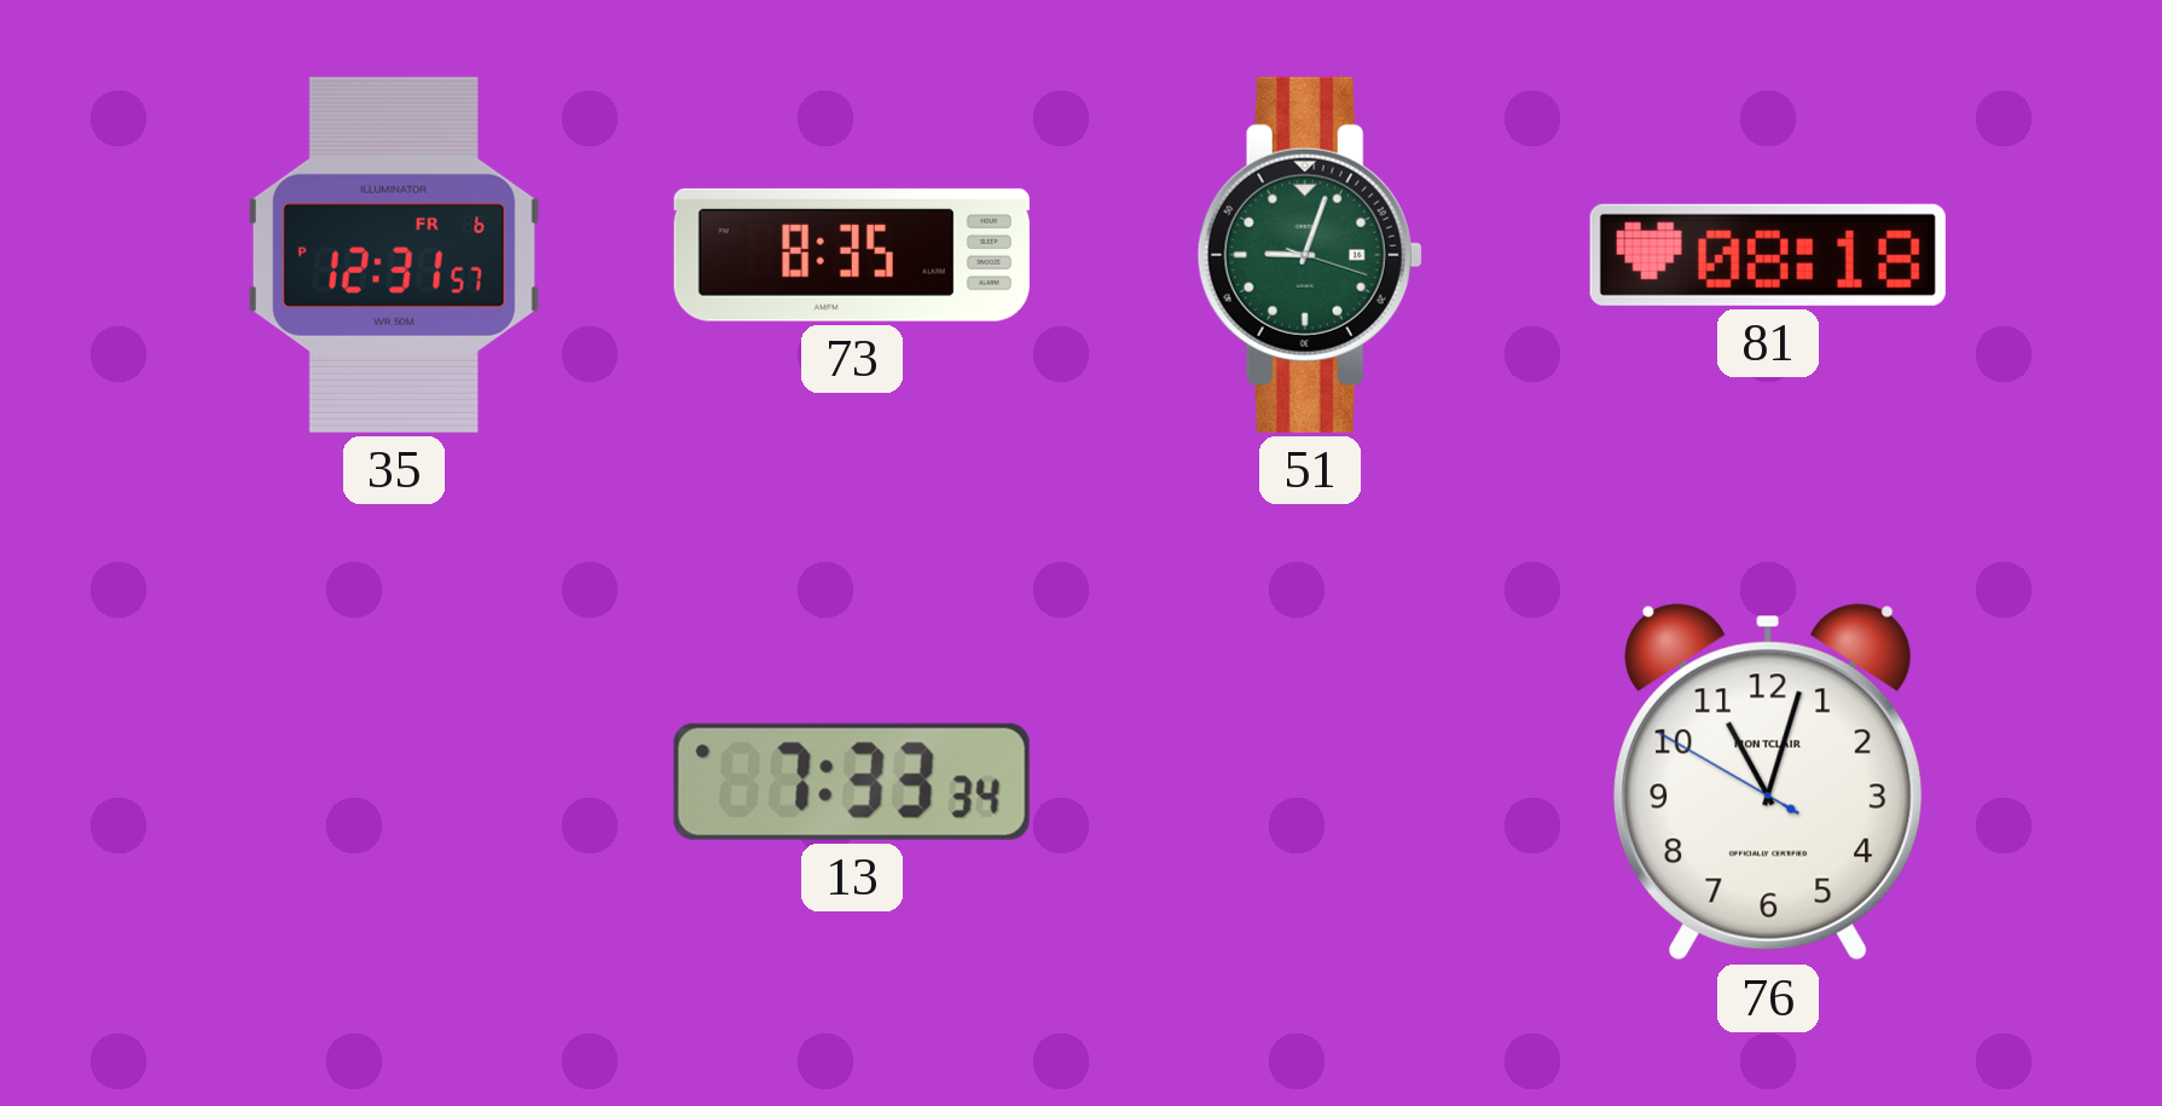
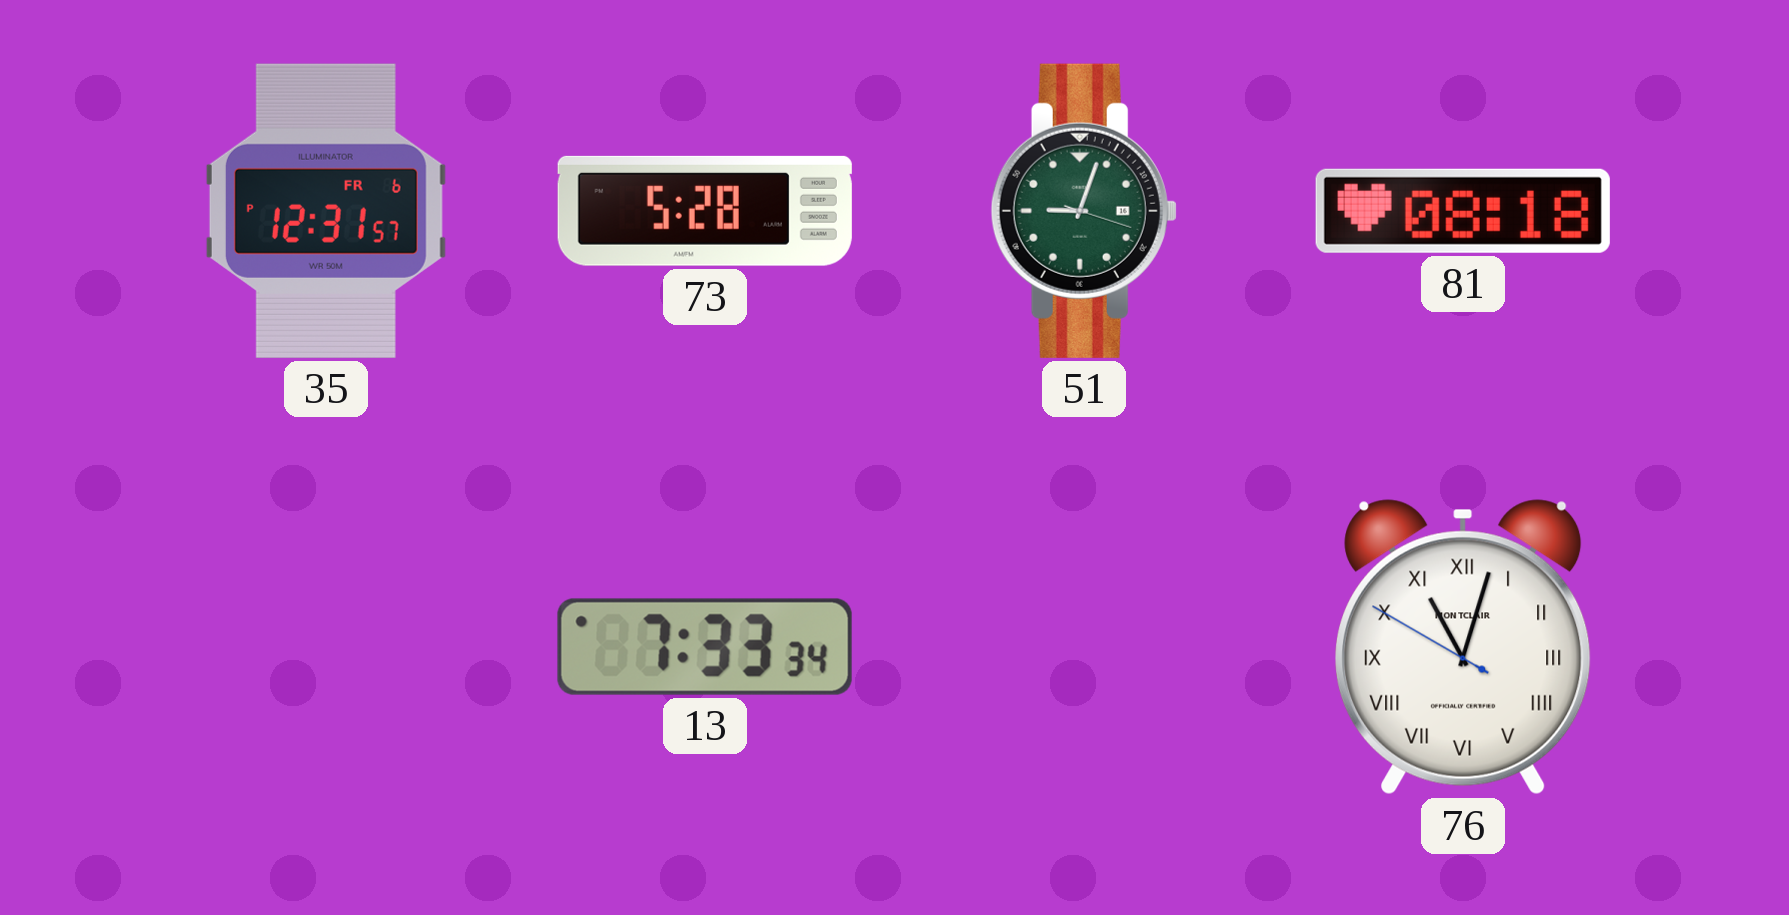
73: 8:35 -> 5:28 (705, 211)
76 numerals: Arabic -> Roman (1463, 647)
